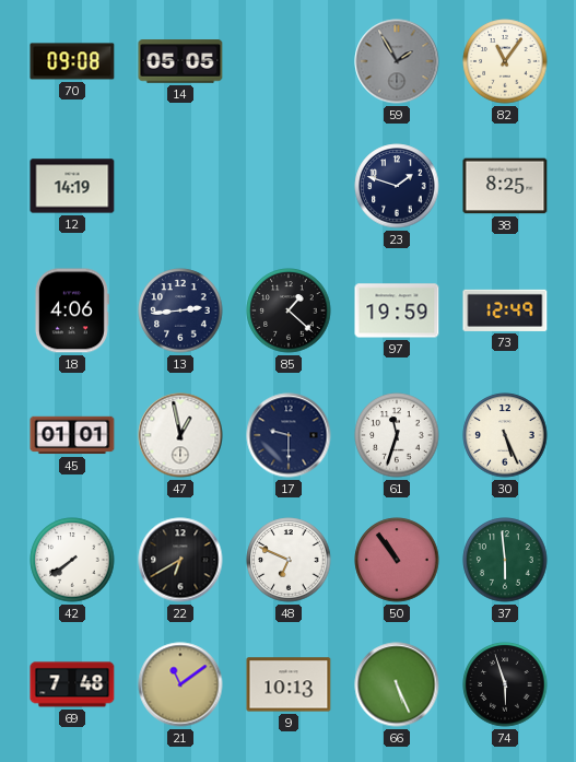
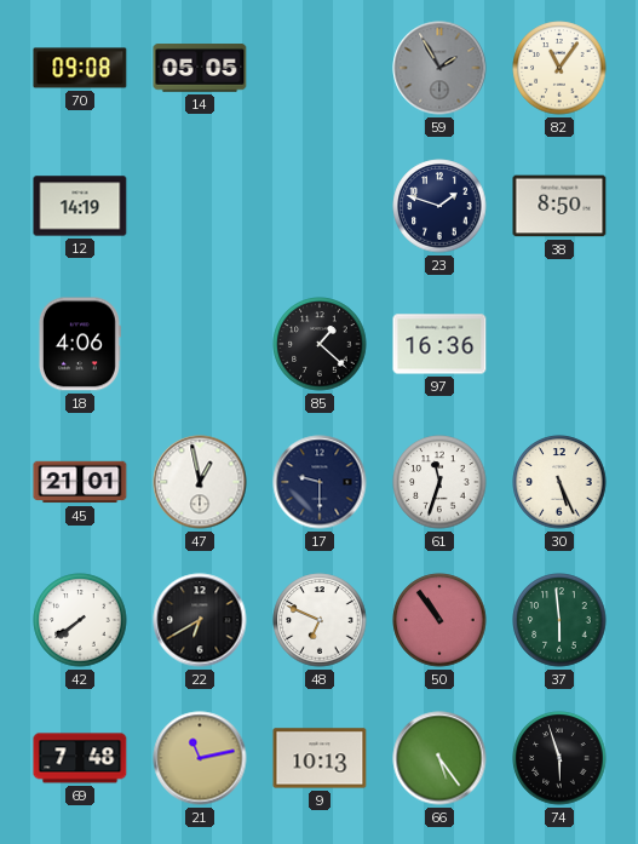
38: 8:25 -> 8:50 (559, 206)
13: 2:44 -> none (180, 310)
97: 19:59 -> 16:36 (439, 344)
73: 12:49 -> none (505, 310)
45: 01:01 -> 21:01 (80, 482)
21: 11:09 -> 11:13 (200, 758)
66: 5:26 -> 5:24 (439, 758)
